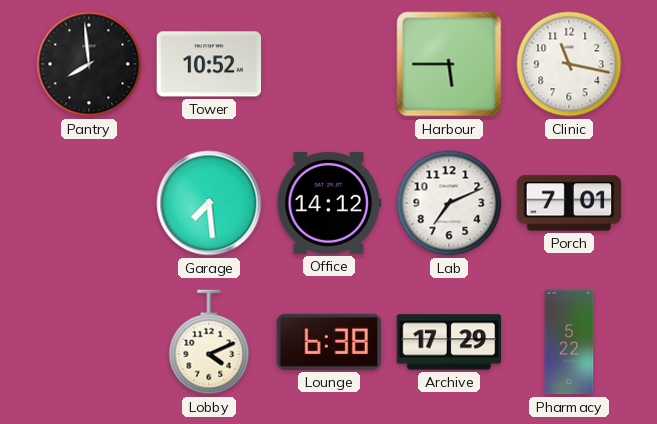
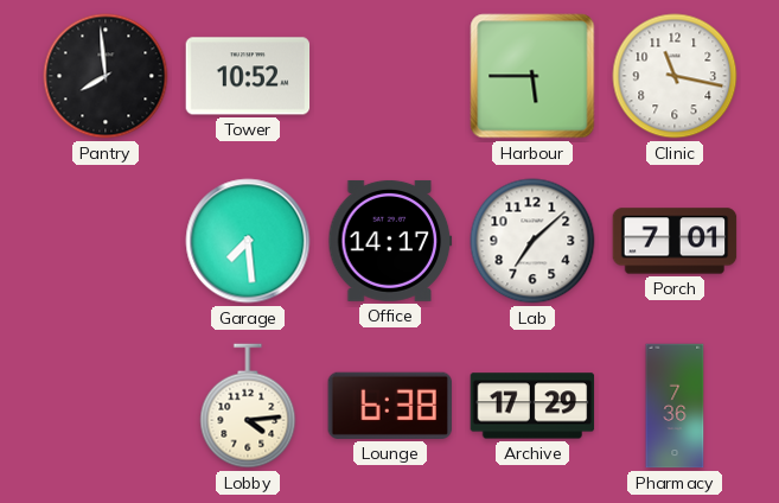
Office: 14:12 -> 14:17 (390, 241)
Lab: 7:11 -> 7:08 (532, 241)
Lobby: 4:11 -> 4:14 (248, 406)
Pharmacy: 5:22 -> 7:36 (675, 406)
